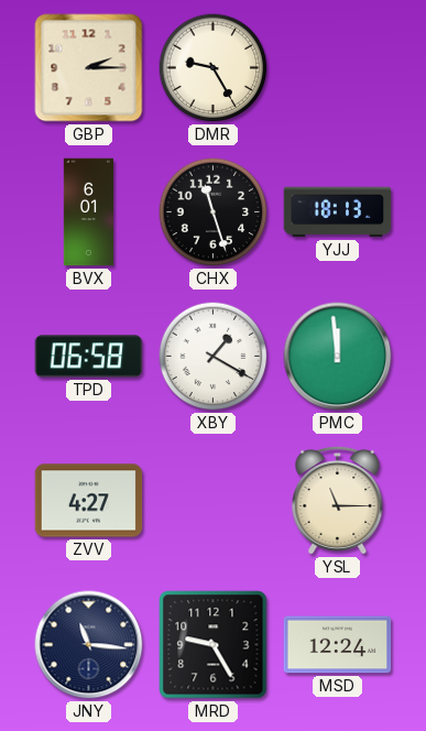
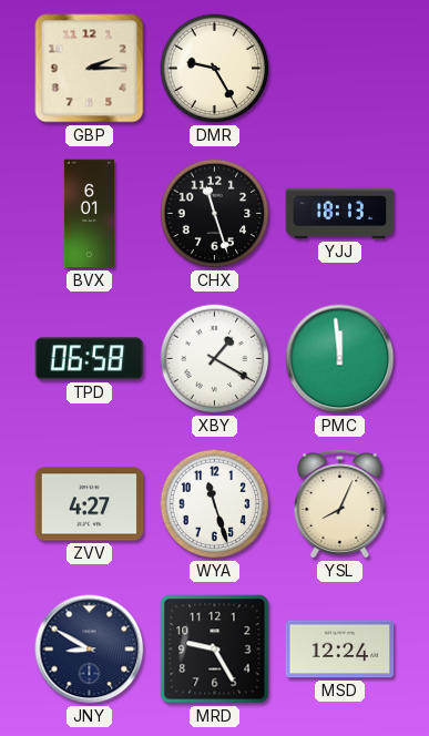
WYA: none -> 11:27 (215, 504)
YSL: 11:15 -> 8:04 (340, 503)
JNY: 11:16 -> 8:50 (90, 650)
